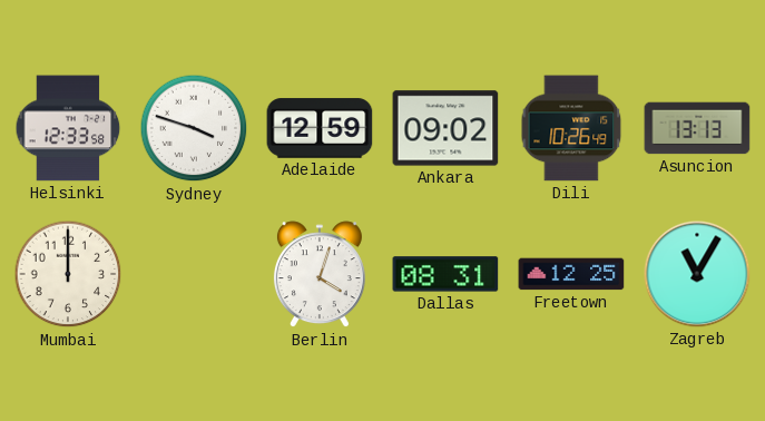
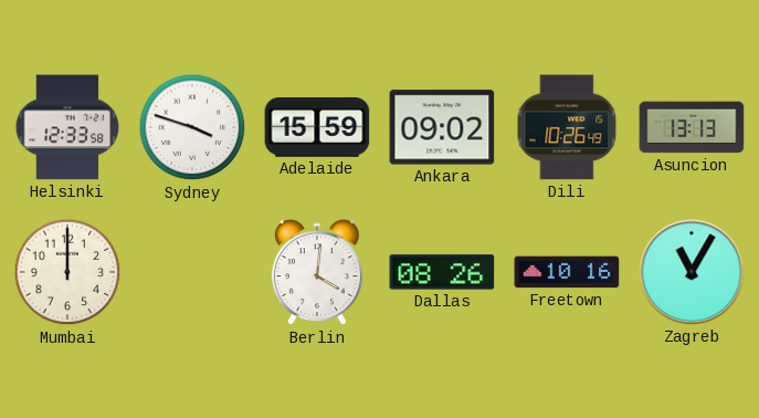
Adelaide: 12:59 -> 15:59 (317, 127)
Berlin: 4:03 -> 4:01 (317, 273)
Dallas: 08:31 -> 08:26 (442, 272)
Freetown: 12:25 -> 10:16 (567, 272)
